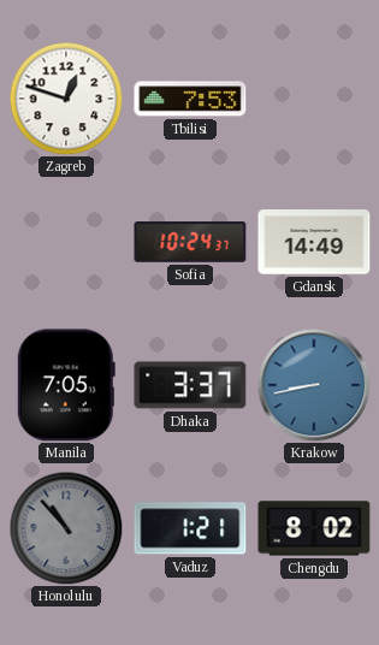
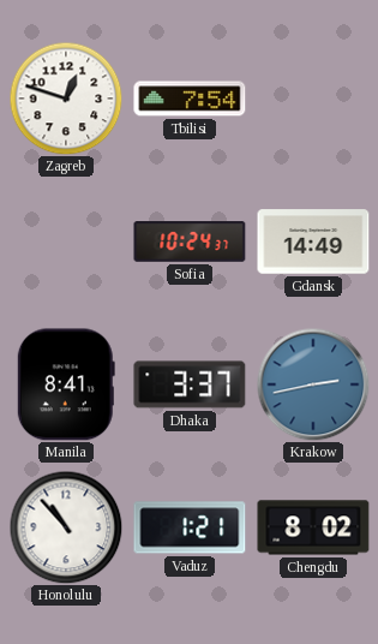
Tbilisi: 7:53 -> 7:54 (190, 99)
Manila: 7:05 -> 8:41 (66, 384)
Krakow: 8:43 -> 2:43 (313, 384)
Honolulu dial: grey -> white (66, 527)
